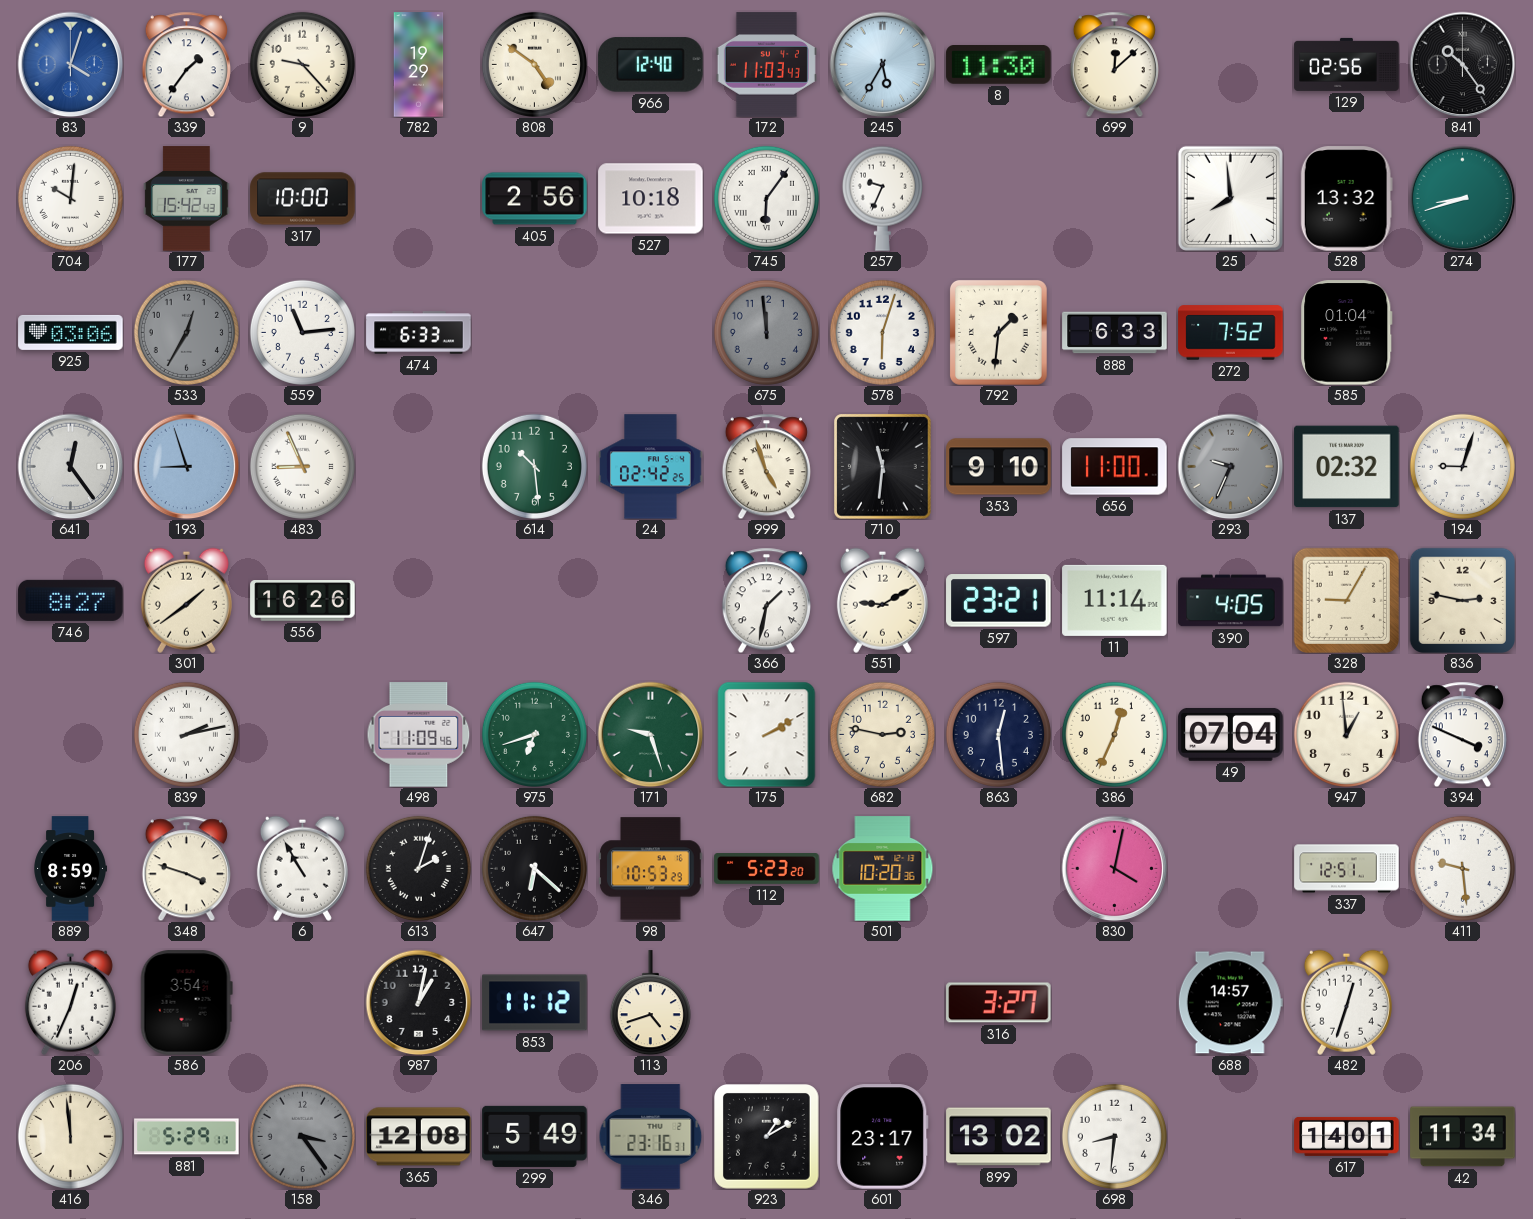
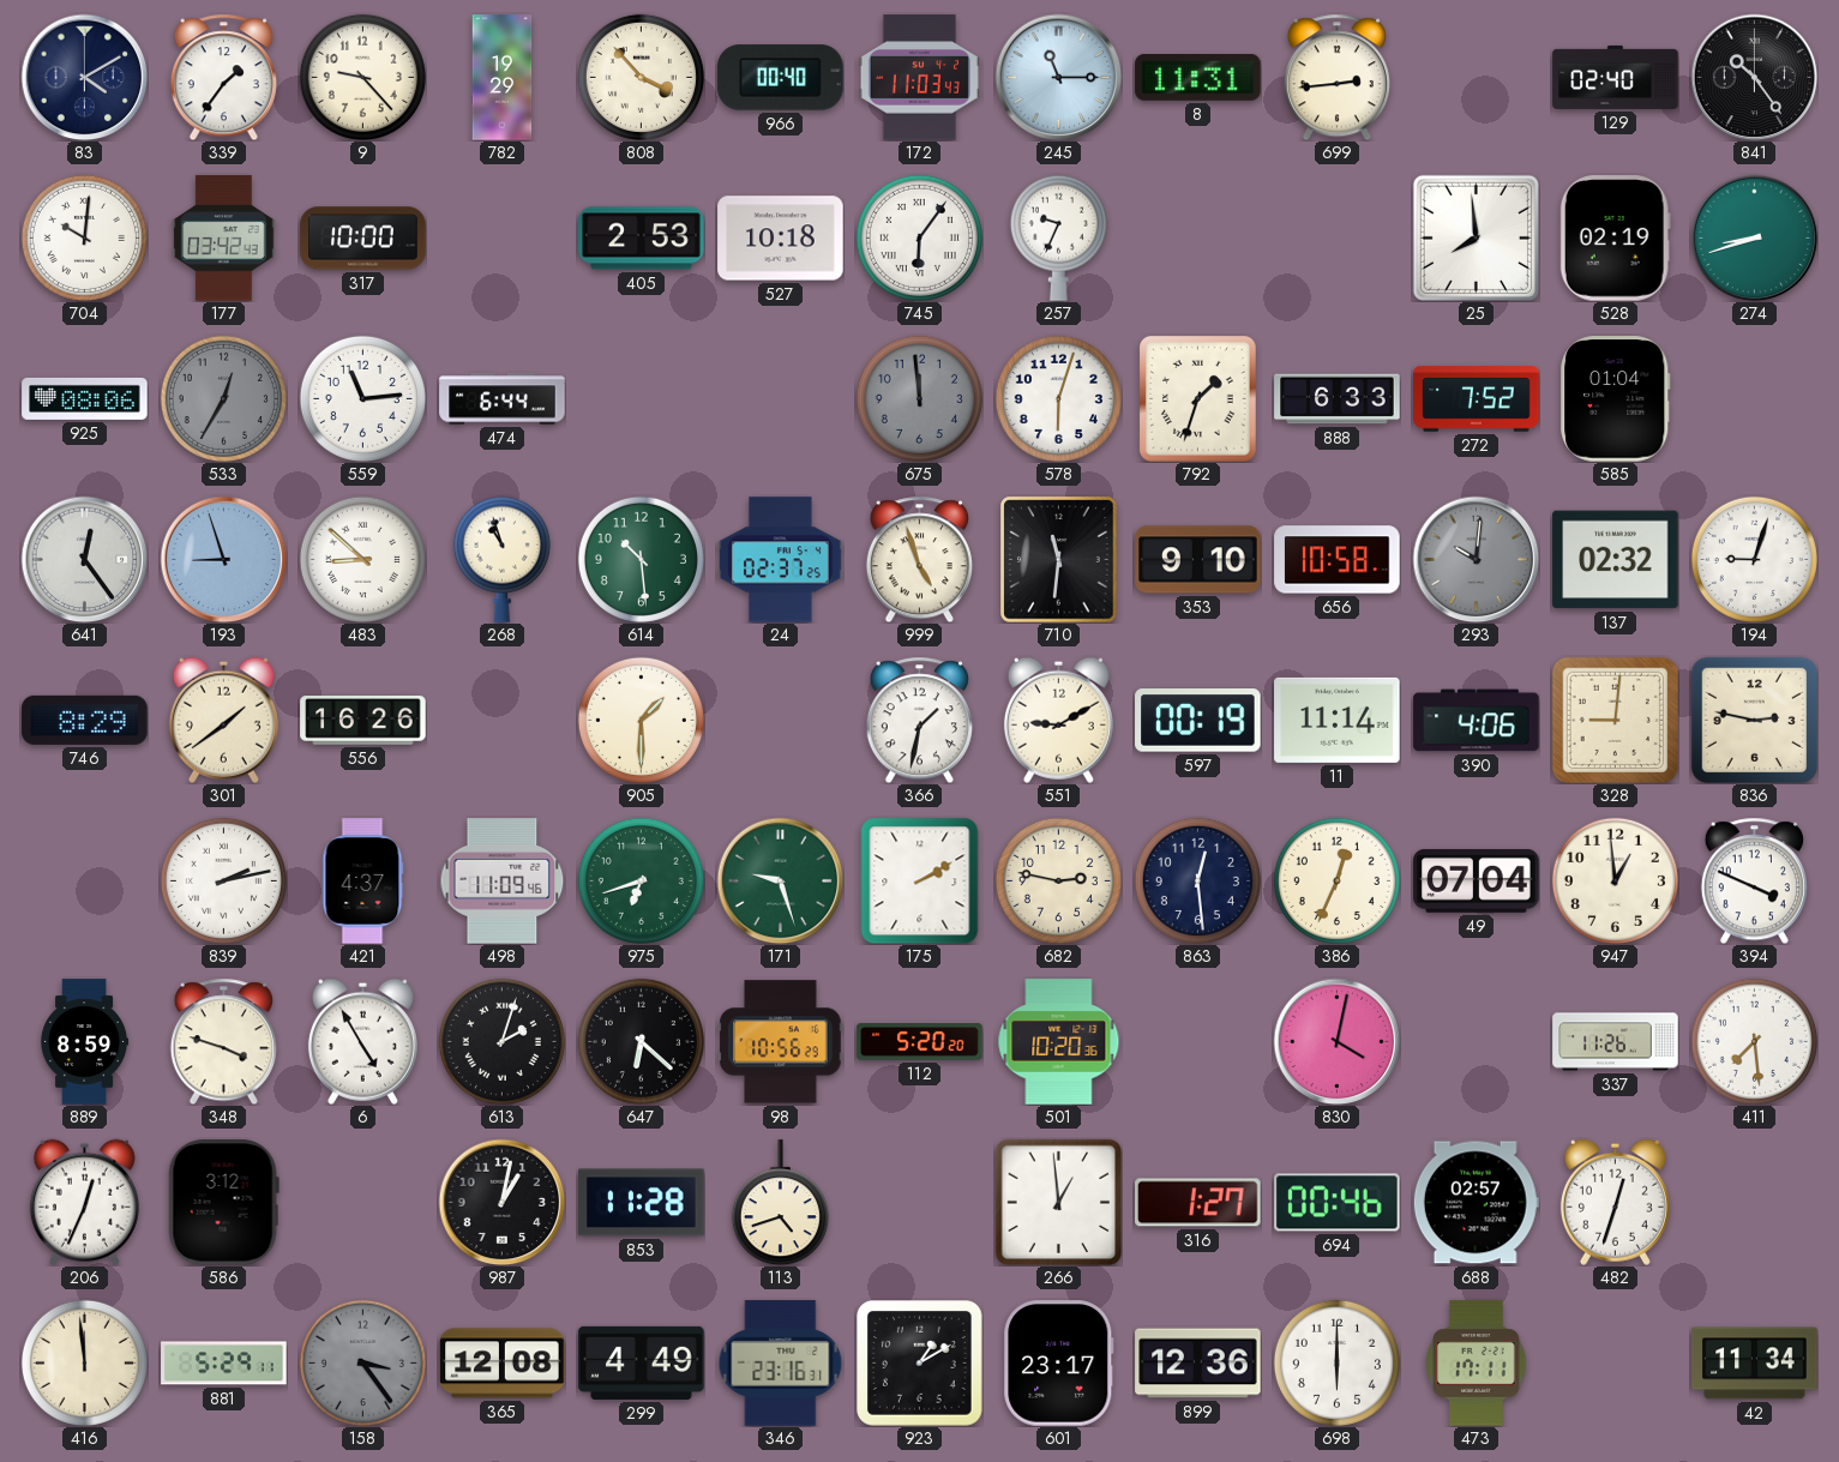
83: 4:03 -> 4:10 (84, 77)
83 dial: blue -> navy (84, 77)
808: 4:51 -> 3:53 (641, 77)
966: 12:40 -> 00:40 (781, 78)
245: 5:35 -> 11:15 (1058, 77)
8: 11:30 -> 11:31 (1198, 78)
699: 12:08 -> 2:44 (1336, 77)
129: 02:56 -> 02:40 (1616, 77)
177: 15:42 -> 03:42 (224, 239)
405: 2:56 -> 2:53 (642, 239)
528: 13:32 -> 02:19 (1615, 239)
925: 03:06 -> 08:06 (85, 398)
474: 6:33 -> 6:44 (503, 399)
792: 1:31 -> 1:33 (1197, 398)
483: 8:56 -> 8:52 (362, 559)
268: none -> 10:57 (501, 559)
24: 02:42 -> 02:37 (781, 560)
656: 11:00 -> 10:58 (1338, 560)
293: 9:34 -> 10:01 (1476, 559)
746: 8:27 -> 8:29 (85, 720)
905: none -> 1:30 (641, 720)
597: 23:21 -> 00:19 (1198, 721)
390: 4:05 -> 4:06 (1477, 721)
328: 9:05 -> 9:01 (1615, 720)
421: none -> 4:37 (363, 882)
6: 10:55 -> 4:55 (362, 1041)
98: 10:53 -> 10:56 (781, 1042)
112: 5:23 -> 5:20 (920, 1042)
337: 12:51 -> 11:26 (1616, 1042)
411: 9:29 -> 7:29 (1754, 1041)
586: 3:54 -> 3:12 (223, 1203)
853: 11:12 -> 11:28 (642, 1203)
266: none -> 12:59 (1058, 1202)
316: 3:27 -> 1:27 (1198, 1203)
694: none -> 00:46 (1338, 1203)
688: 14:57 -> 02:57 (1476, 1203)
299: 5:49 -> 4:49 (642, 1362)
899: 13:02 -> 12:36 (1198, 1364)
698: 8:31 -> 6:00 (1336, 1362)
473: none -> 17:11 (1477, 1364)
617: 14:01 -> none (1347, 1136)
